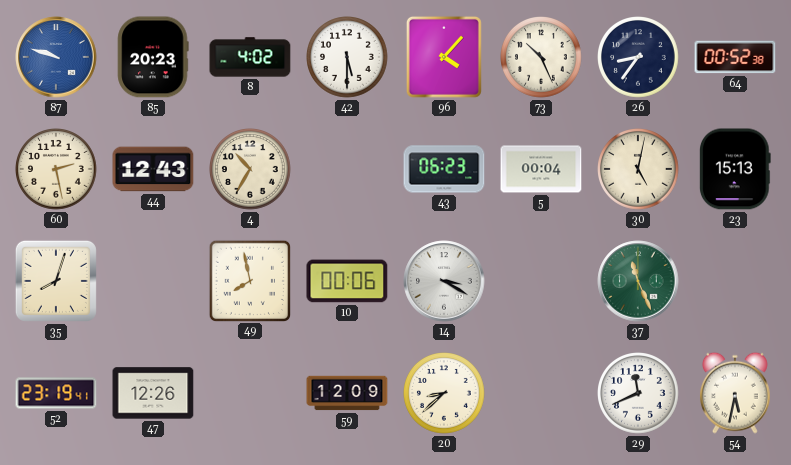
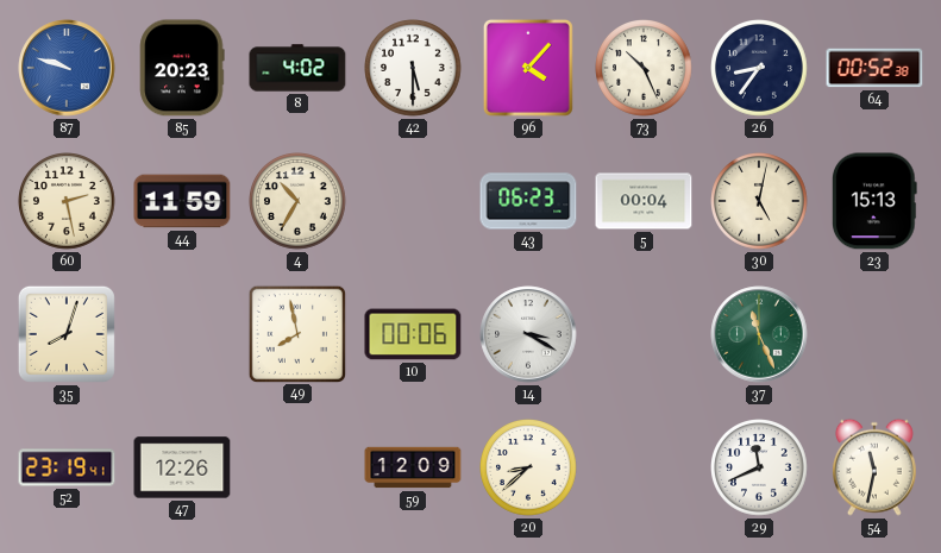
44: 12:43 -> 11:59 (182, 201)
54: 5:32 -> 11:32 (874, 467)
